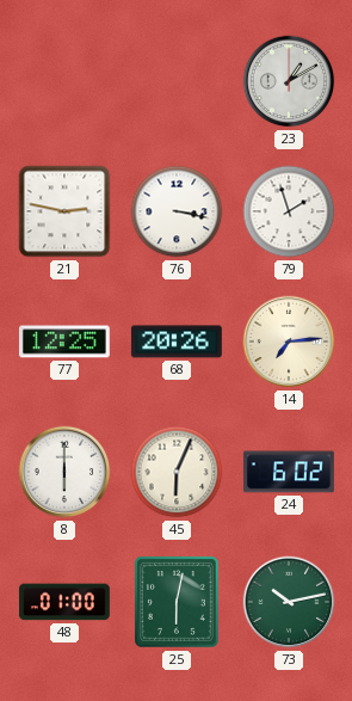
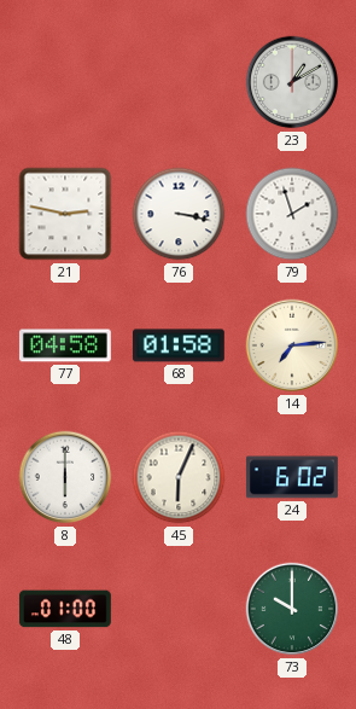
77: 12:25 -> 04:58 (65, 345)
68: 20:26 -> 01:58 (179, 345)
25: 6:02 -> none (177, 602)
73: 10:13 -> 10:00 (292, 609)
